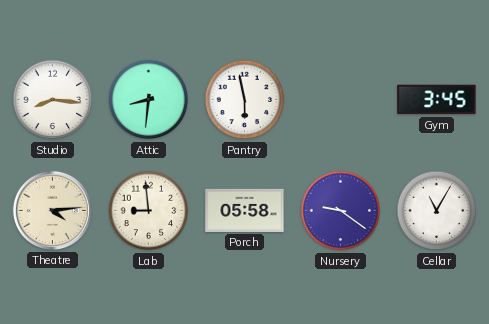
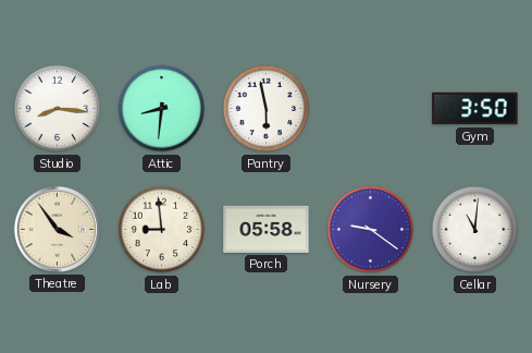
Gym: 3:45 -> 3:50 (475, 109)
Theatre: 4:14 -> 3:54 (57, 229)
Cellar: 11:05 -> 11:01 (475, 230)
